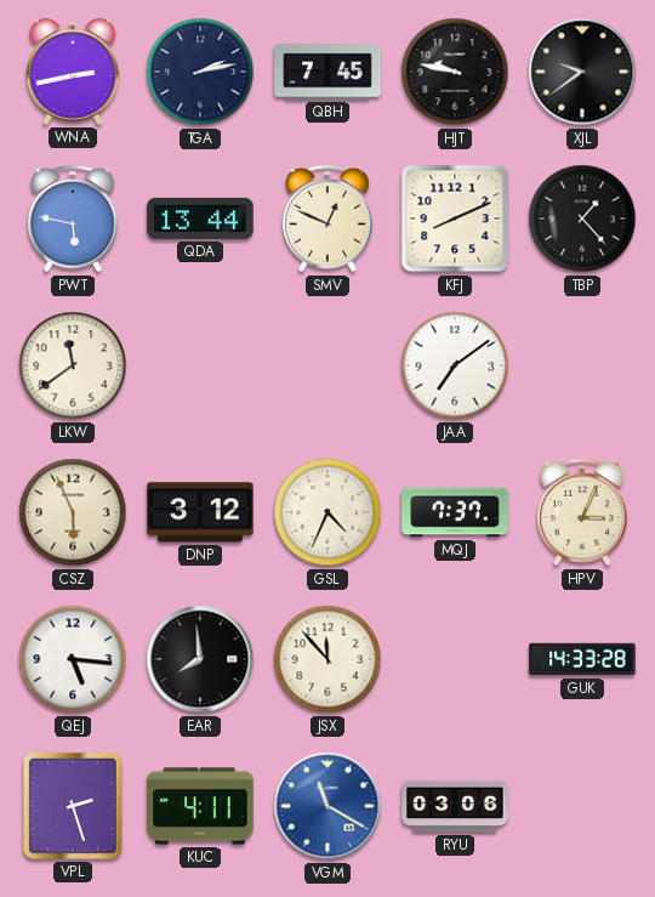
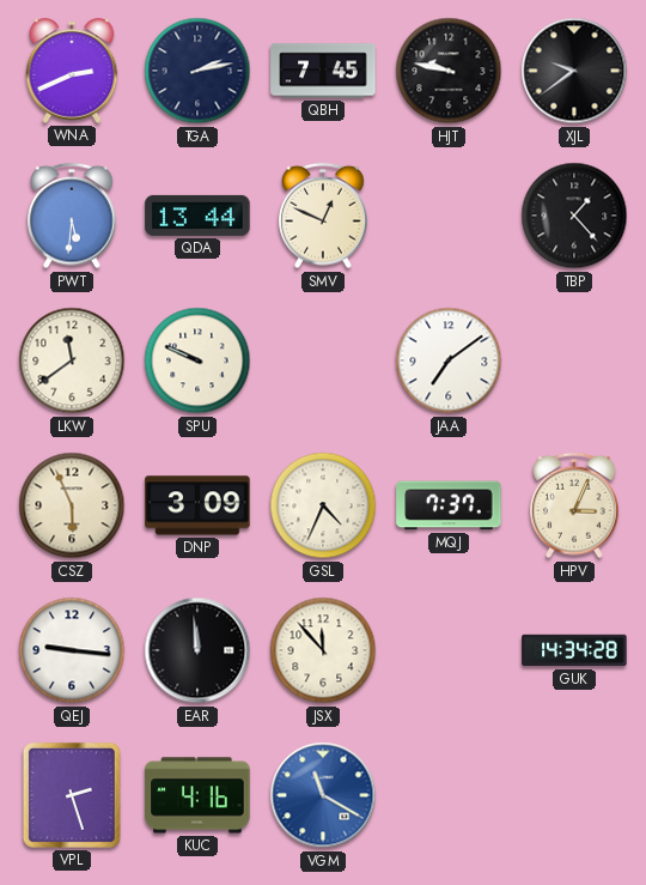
WNA: 2:43 -> 2:41 (72, 71)
PWT: 5:47 -> 5:31 (72, 216)
KFJ: 8:11 -> none (455, 218)
SPU: none -> 9:49 (197, 360)
DNP: 3:12 -> 3:09 (197, 505)
QEJ: 5:16 -> 9:16 (72, 650)
EAR: 7:59 -> 11:59 (197, 650)
GUK: 14:33 -> 14:34 (574, 650)
KUC: 4:11 -> 4:16 (197, 795)
RYU: 03:06 -> none (455, 806)
